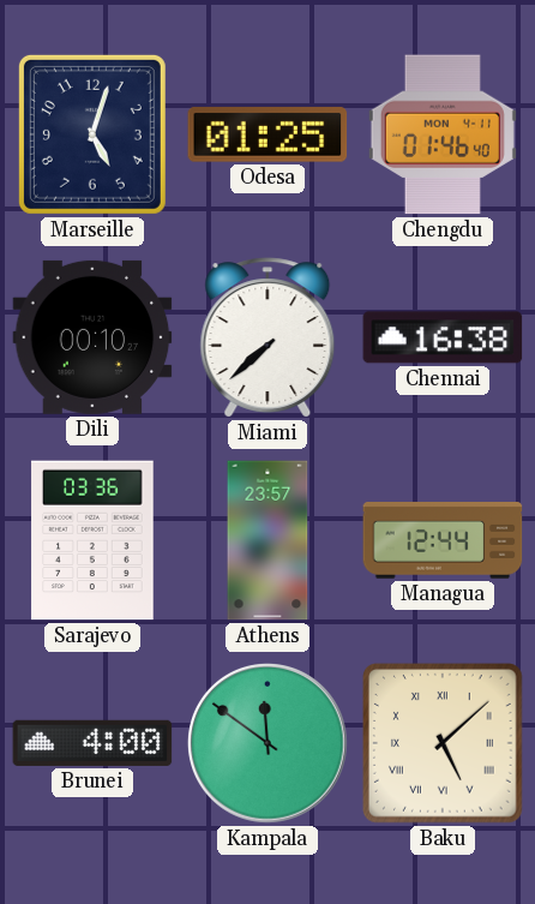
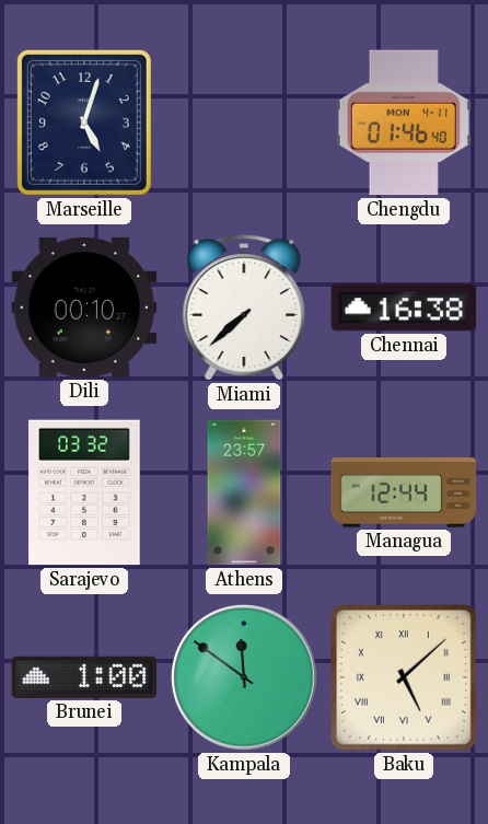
Odesa: 01:25 -> none (267, 134)
Sarajevo: 03:36 -> 03:32 (84, 492)
Brunei: 4:00 -> 1:00 (84, 677)
